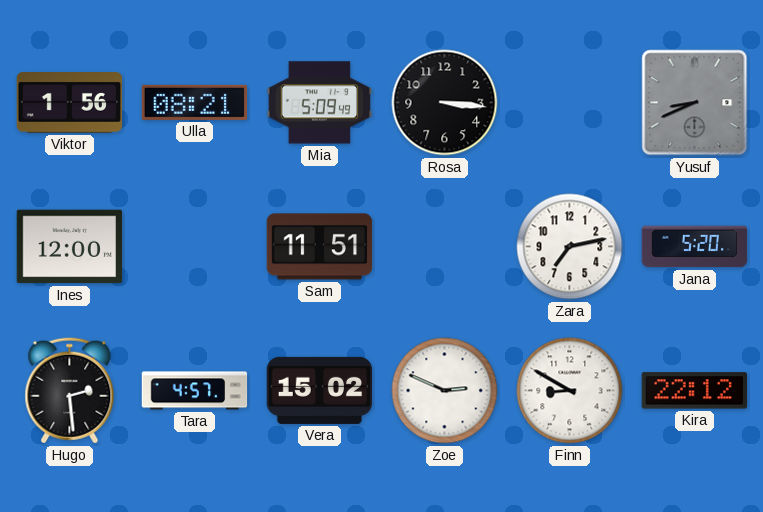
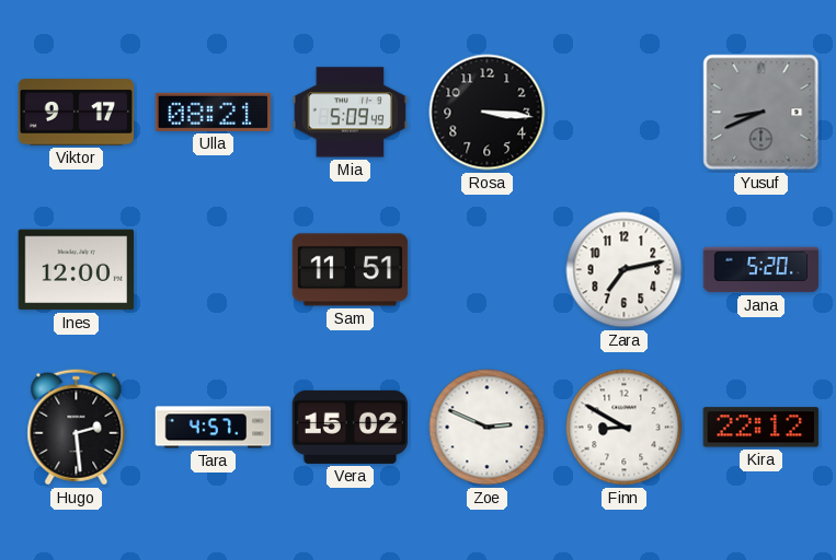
Viktor: 1:56 -> 9:17 (77, 113)
